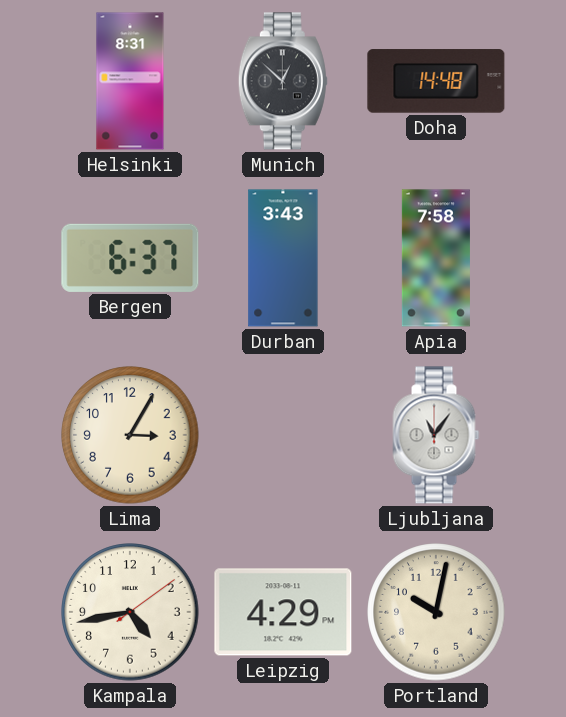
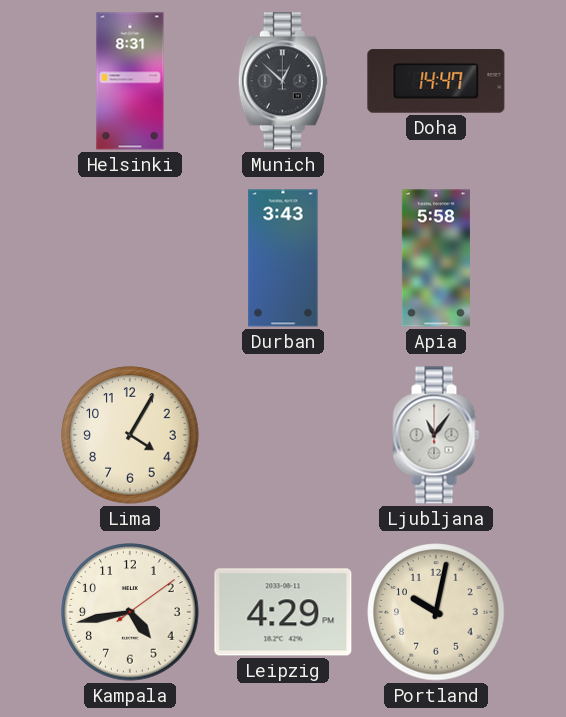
Doha: 14:48 -> 14:47 (436, 81)
Bergen: 6:37 -> none (130, 258)
Apia: 7:58 -> 5:58 (436, 258)
Lima: 3:05 -> 4:05 (130, 435)
